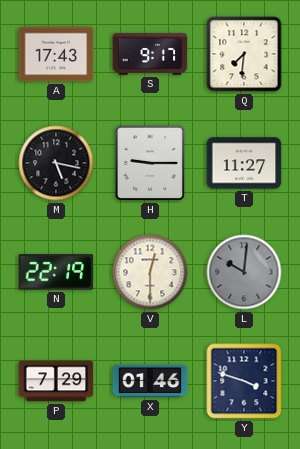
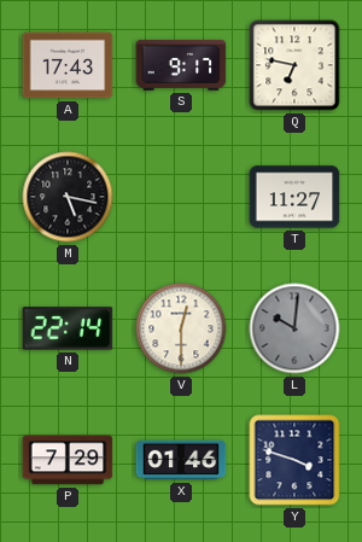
Q: 7:31 -> 6:47 (294, 65)
H: 9:15 -> none (150, 163)
N: 22:19 -> 22:14 (68, 328)
